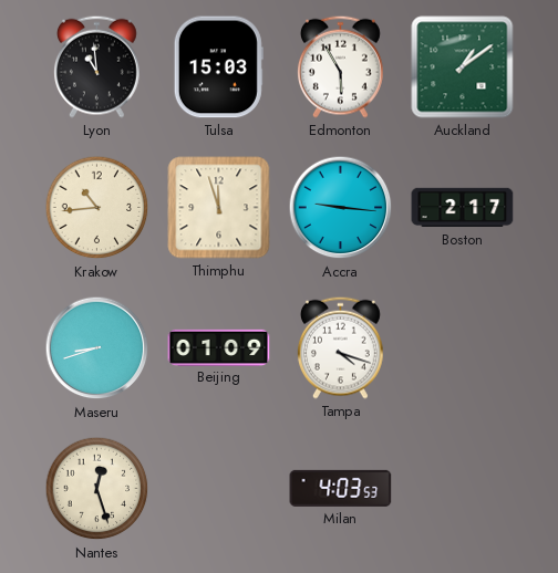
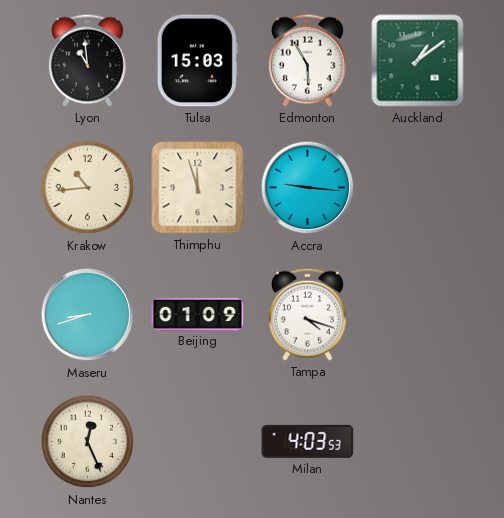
Boston: 2:17 -> none (463, 208)
Nantes: 12:27 -> 12:26 (88, 442)
